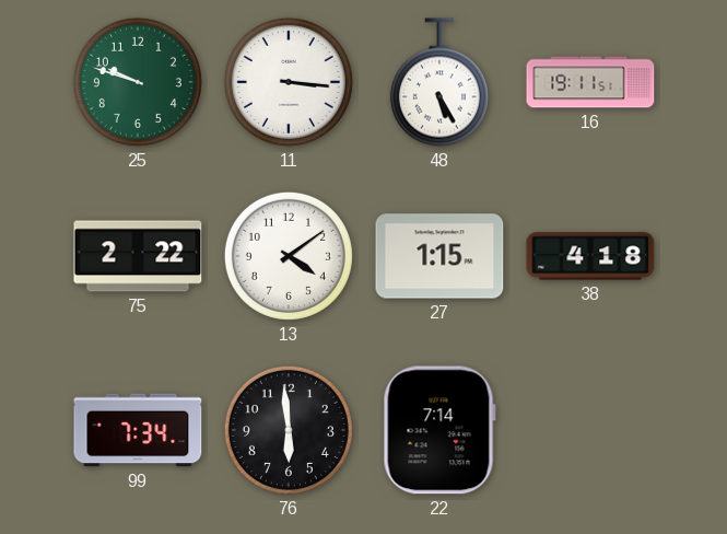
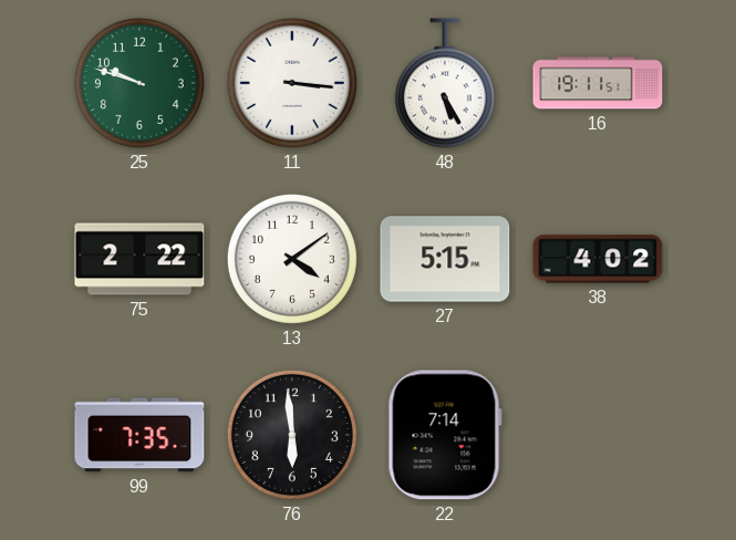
27: 1:15 -> 5:15 (445, 259)
38: 4:18 -> 4:02 (598, 259)
99: 7:34 -> 7:35 (139, 435)
